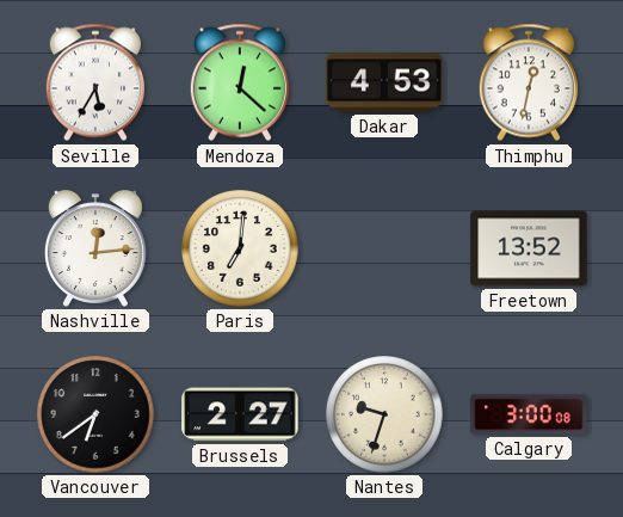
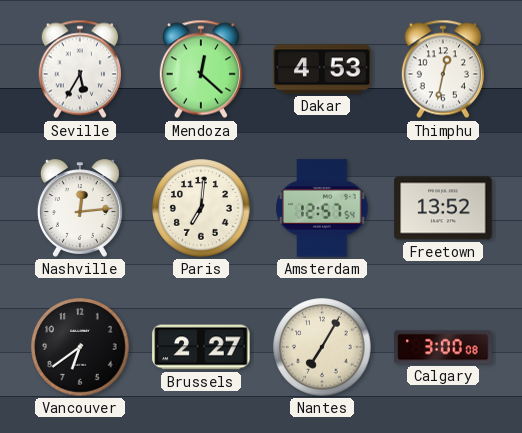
Amsterdam: none -> 12:57 (322, 208)
Nantes: 9:33 -> 7:05 (322, 347)
